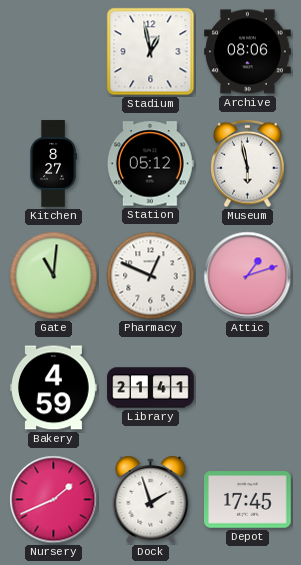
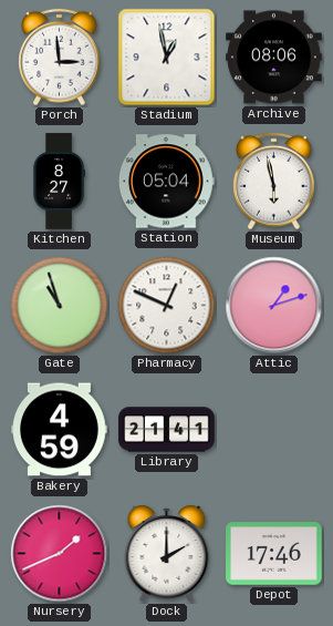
Porch: none -> 2:59 (60, 58)
Station: 05:12 -> 05:04 (166, 182)
Gate: 11:01 -> 10:57 (60, 306)
Dock: 1:57 -> 2:00 (167, 553)
Depot: 17:45 -> 17:46 (274, 554)
